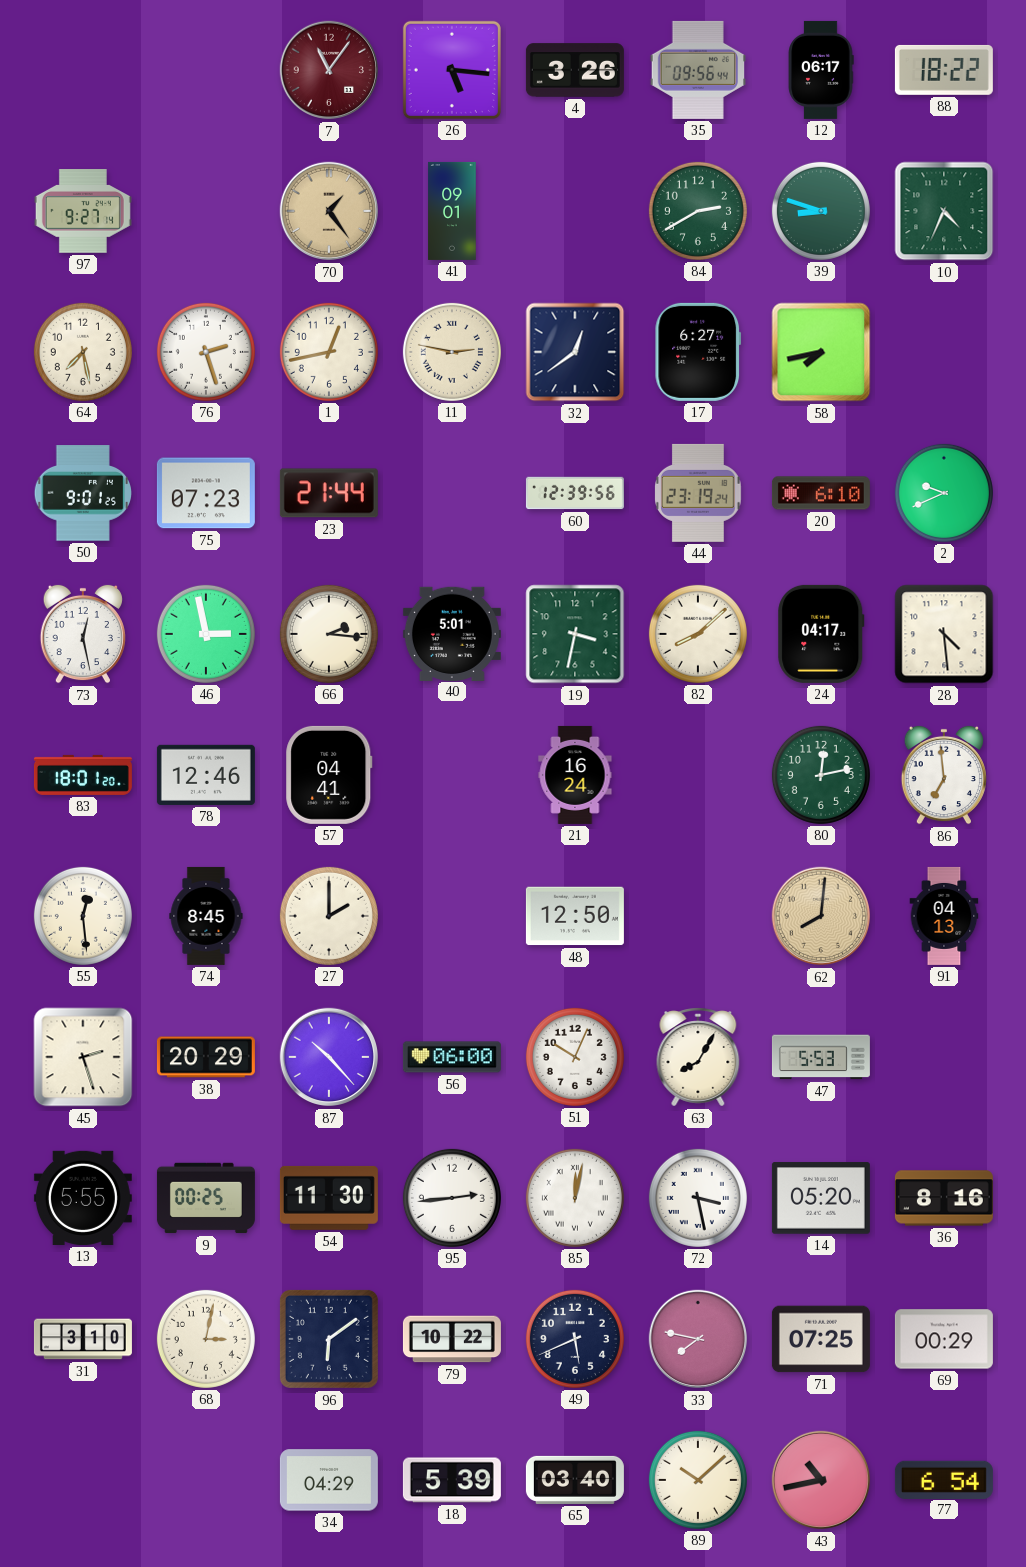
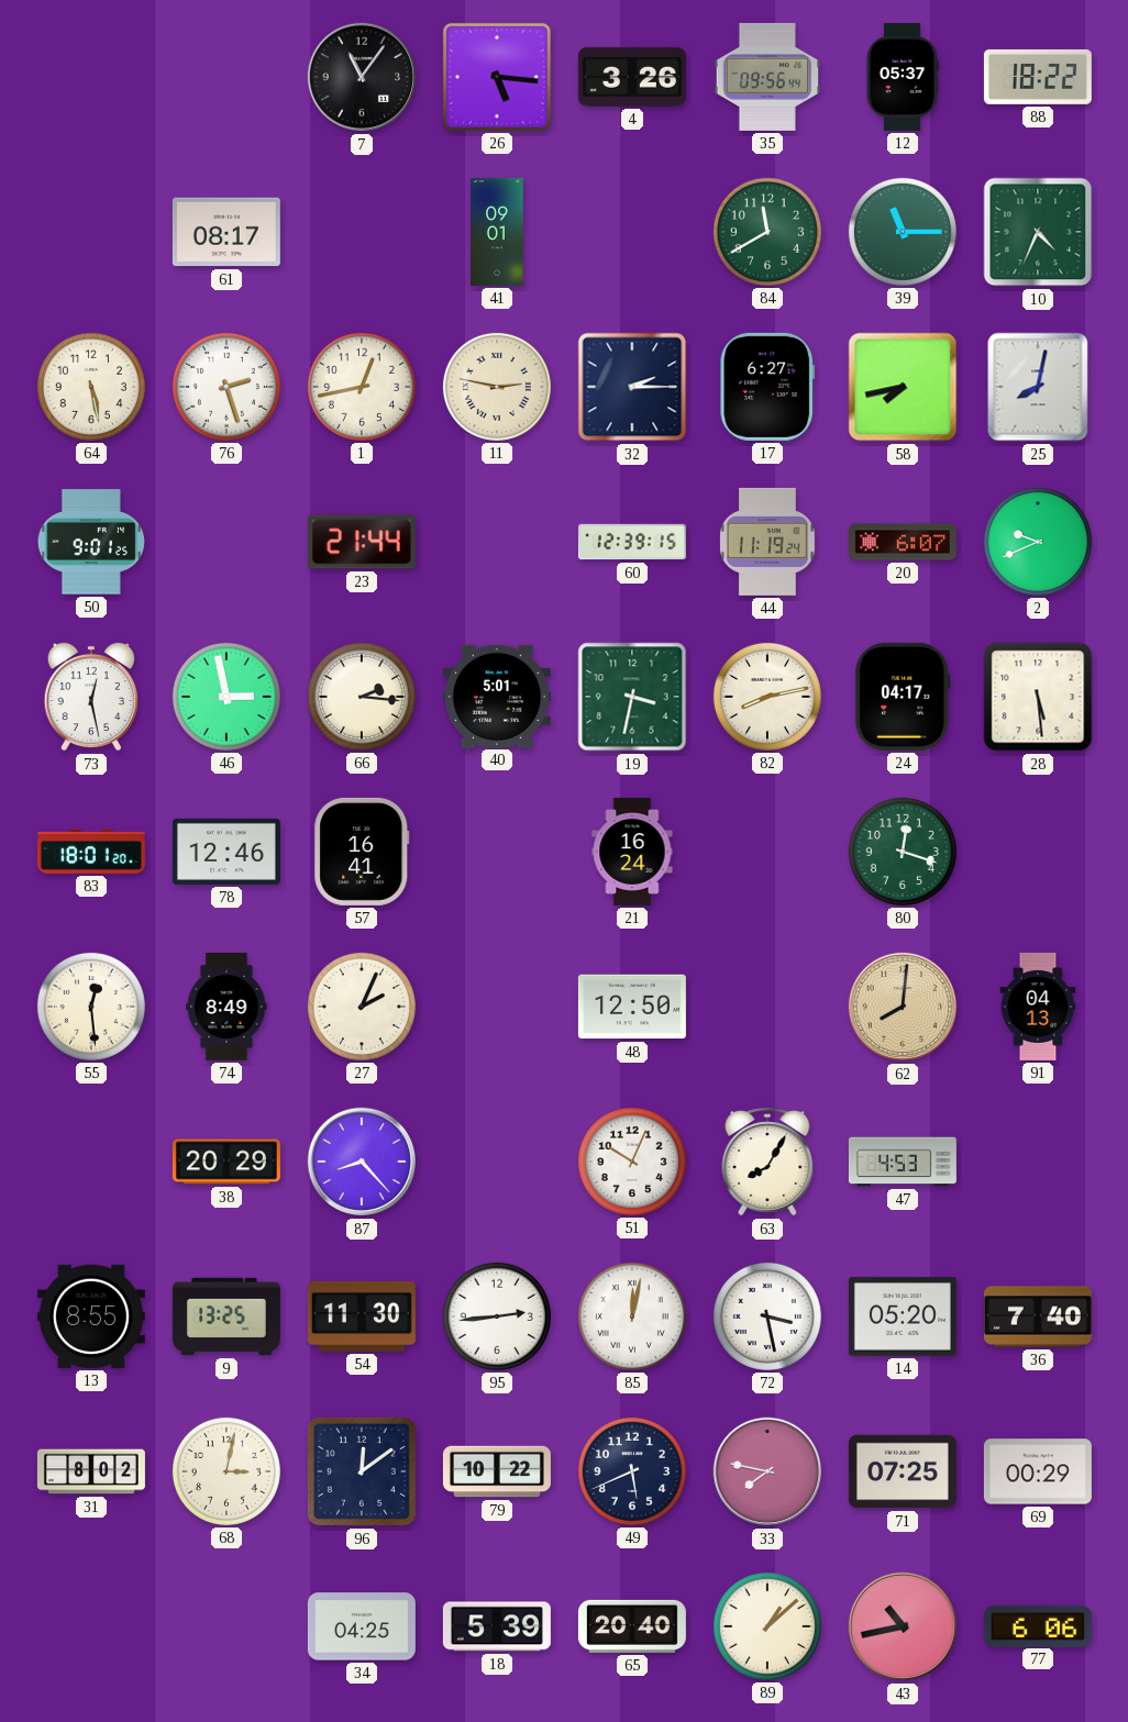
7 dial: burgundy -> black (362, 77)
12: 06:17 -> 05:37 (903, 77)
97: 9:27 -> none (83, 211)
61: none -> 08:17 (226, 232)
70: 1:24 -> none (329, 211)
84: 2:40 -> 11:40 (767, 232)
39: 8:48 -> 11:15 (903, 232)
64: 7:28 -> 5:28 (91, 387)
32: 12:39 -> 2:15 (632, 387)
25: none -> 8:02 (1038, 387)
75: 07:23 -> none (206, 493)
60: 12:39:56 -> 12:39:15 (632, 542)
44: 23:19 -> 11:19 (768, 542)
20: 6:10 -> 6:07 (903, 542)
82: 8:08 -> 8:13 (767, 697)
28: 4:29 -> 5:29 (1038, 697)
57: 04:41 -> 16:41 (362, 852)
80: 12:13 -> 12:18 (903, 852)
86: 6:59 -> none (944, 775)
74: 8:45 -> 8:49 (226, 1007)
27: 2:00 -> 2:04 (362, 1007)
45: 2:27 -> none (83, 1057)
87: 10:23 -> 8:23 (362, 1162)
56: 06:00 -> none (452, 1057)
47: 5:53 -> 4:53 (903, 1162)
13: 5:55 -> 8:55 (91, 1317)
9: 00:25 -> 13:25 (226, 1317)
36: 8:16 -> 7:40 (1038, 1317)
31: 3:10 -> 8:02 (91, 1471)
96: 6:09 -> 12:09 (362, 1471)
34: 04:29 -> 04:25 (362, 1626)
65: 03:40 -> 20:40 (632, 1626)
89: 10:08 -> 1:08 (767, 1626)
77: 6:54 -> 6:06 (1038, 1625)
